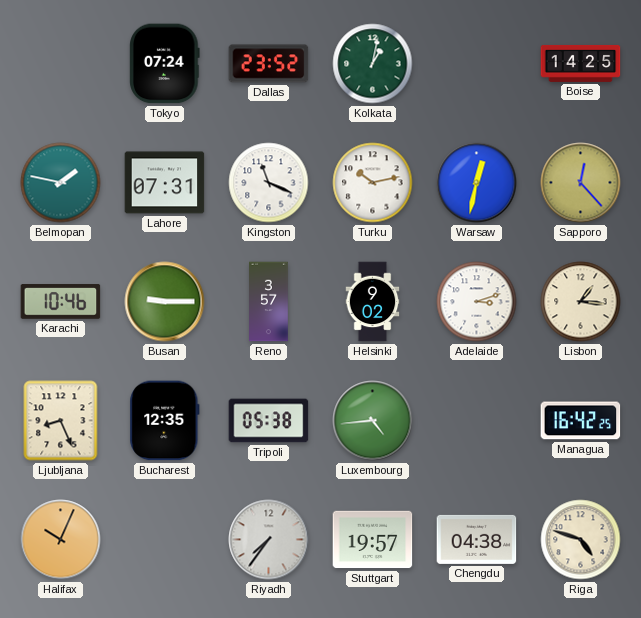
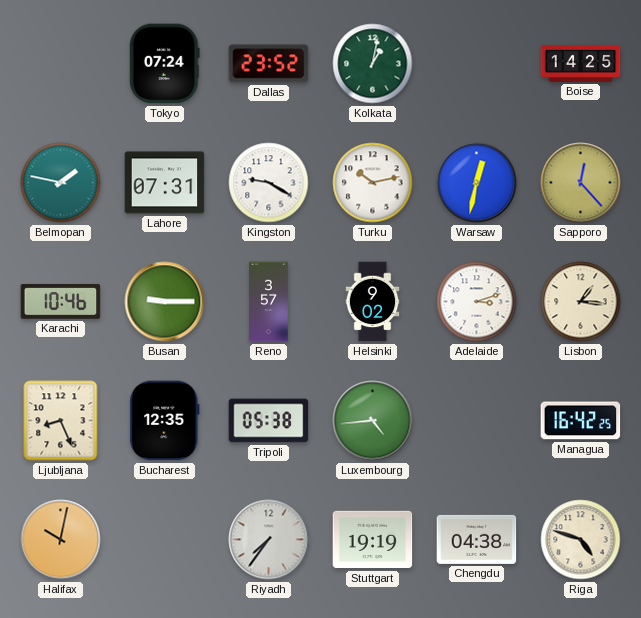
Kingston: 11:19 -> 9:20 (269, 183)
Halifax: 10:04 -> 10:02 (61, 540)
Stuttgart: 19:57 -> 19:19 (373, 540)
